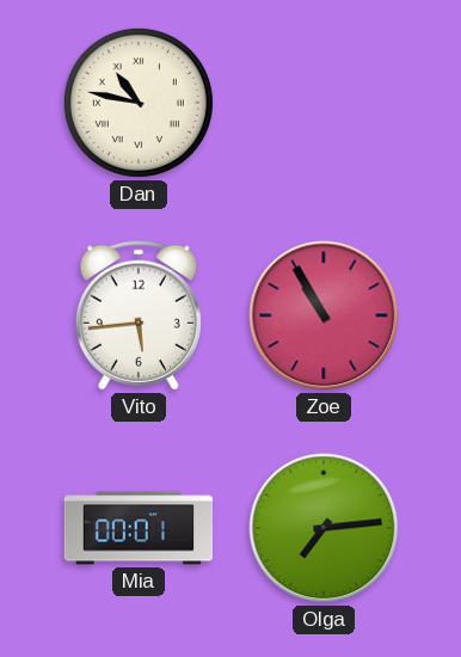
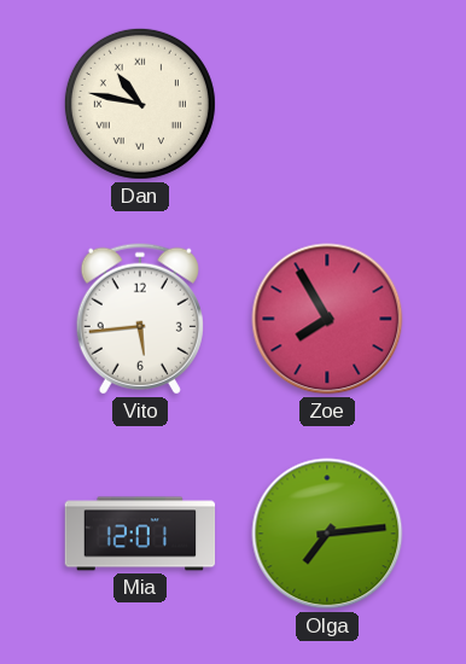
Zoe: 10:55 -> 7:55 (327, 319)
Mia: 00:01 -> 12:01 (140, 534)
